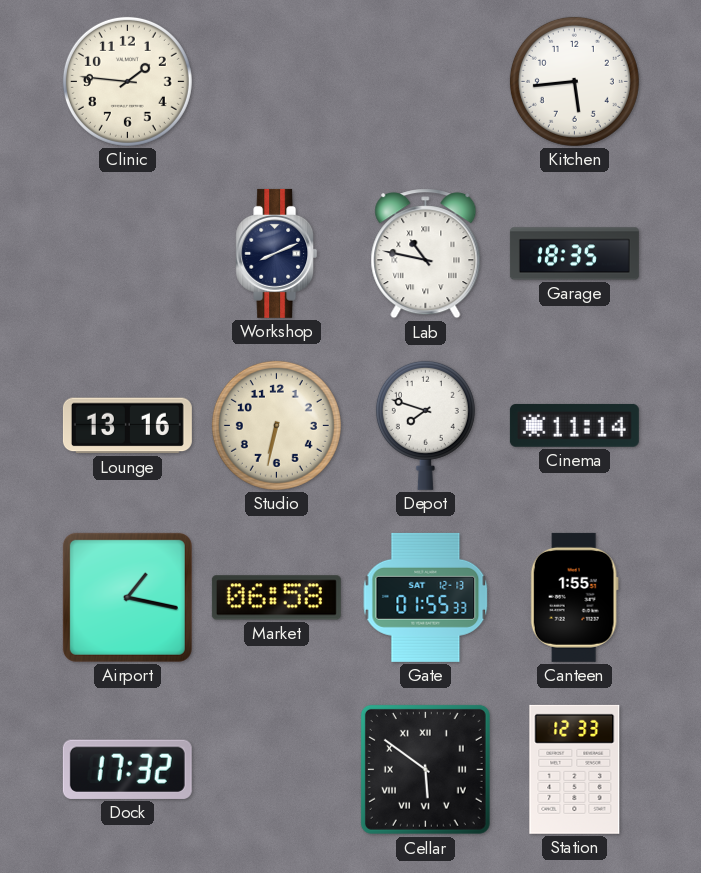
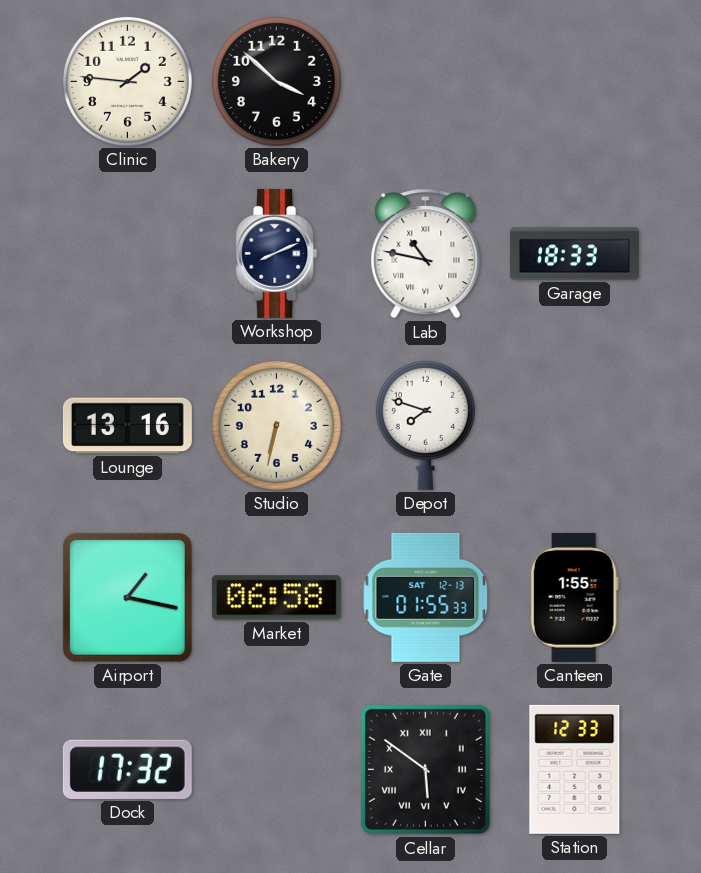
Bakery: none -> 3:52 (276, 81)
Kitchen: 5:44 -> none (574, 81)
Garage: 18:35 -> 18:33 (574, 254)
Cinema: 11:14 -> none (574, 425)
